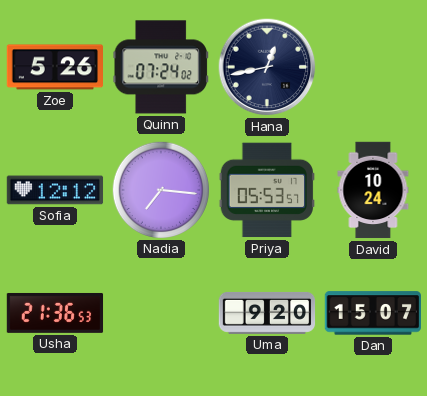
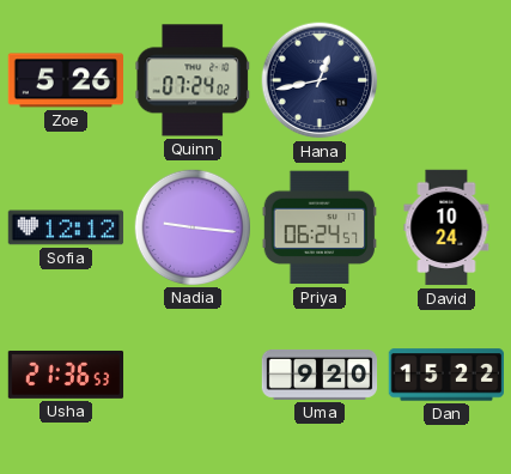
Nadia: 7:16 -> 9:16 (191, 226)
Priya: 05:53 -> 06:24 (318, 227)
Dan: 15:07 -> 15:22 (446, 375)
